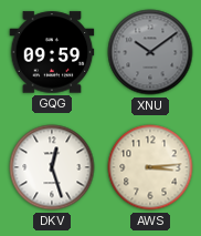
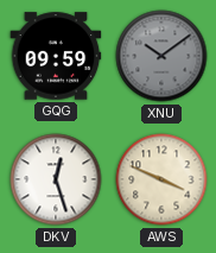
AWS: 3:14 -> 3:49 (161, 179)
